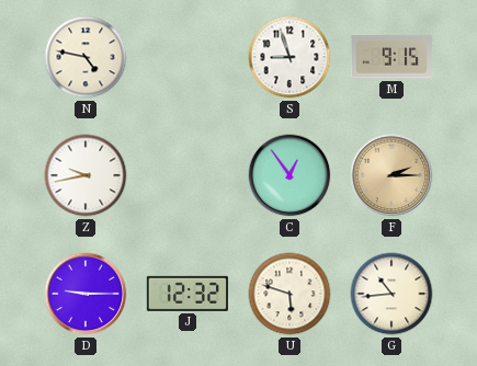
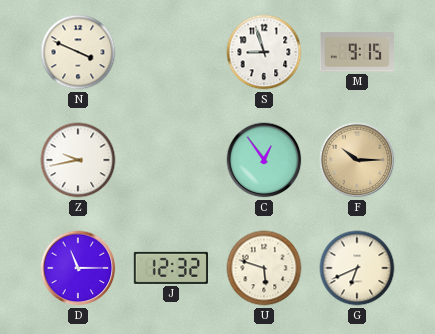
N: 4:47 -> 3:49 (78, 52)
F: 2:15 -> 10:15 (357, 160)
D: 9:15 -> 11:15 (78, 268)
G: 10:44 -> 6:41 (357, 268)
